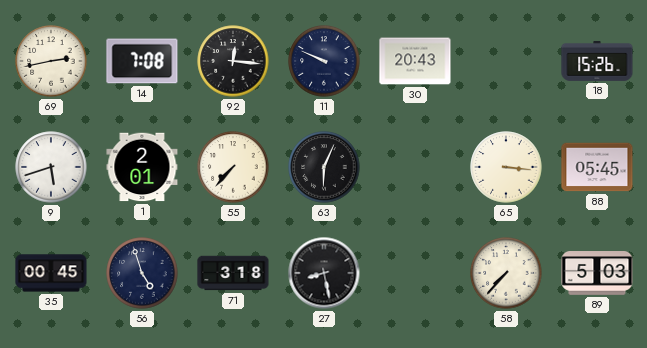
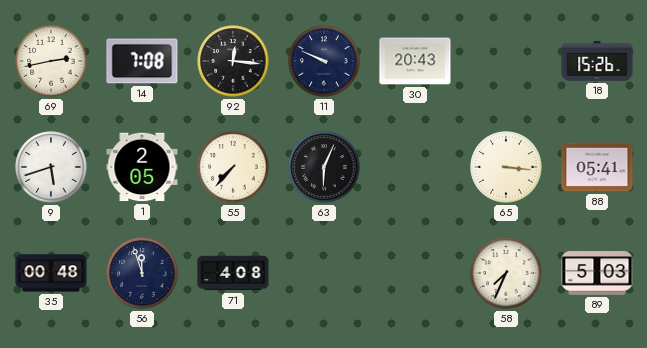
1: 2:01 -> 2:05 (142, 167)
88: 05:45 -> 05:41 (597, 167)
35: 00:45 -> 00:48 (51, 273)
56: 4:57 -> 11:57 (142, 273)
71: 3:18 -> 4:08 (233, 273)
27: 8:28 -> none (324, 273)
58: 7:37 -> 7:34 (506, 273)
